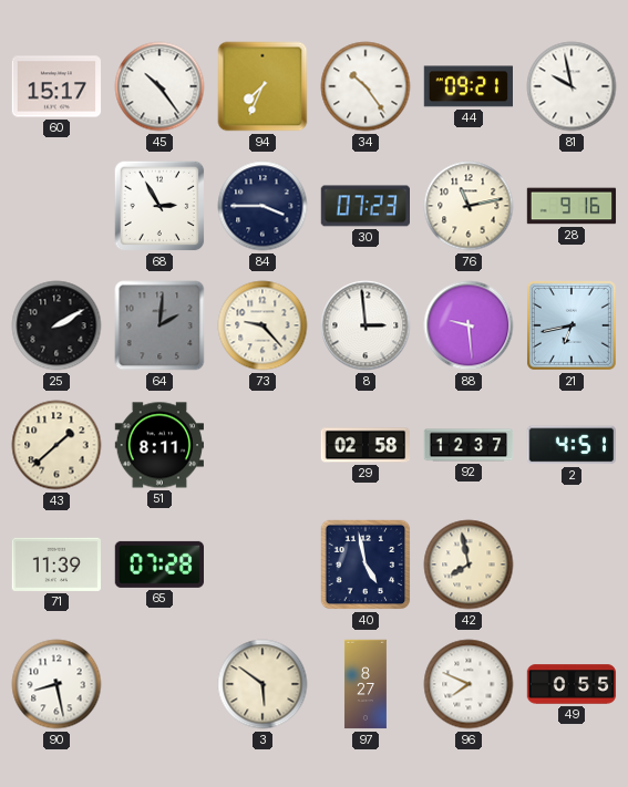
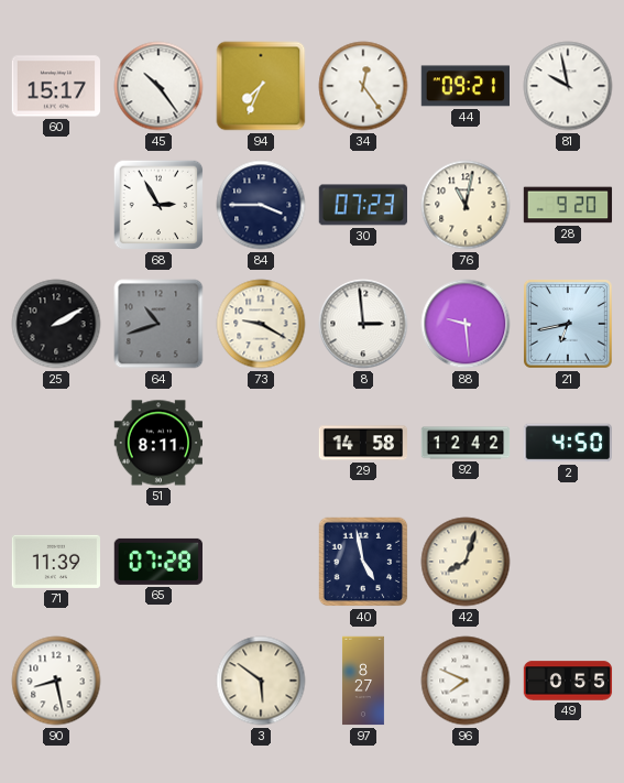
34: 10:24 -> 12:24 (363, 86)
76: 11:13 -> 11:02 (466, 205)
28: 9:16 -> 9:20 (568, 205)
64: 2:01 -> 10:42 (158, 324)
73: 9:23 -> 9:20 (261, 324)
43: 1:38 -> none (56, 445)
29: 02:58 -> 14:58 (363, 443)
92: 12:37 -> 12:42 (466, 443)
2: 4:51 -> 4:50 (567, 443)
42: 7:58 -> 8:03 (466, 562)
